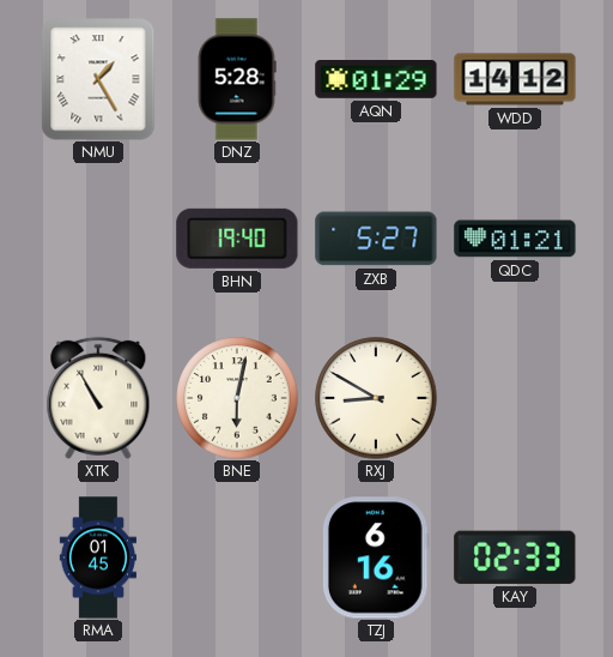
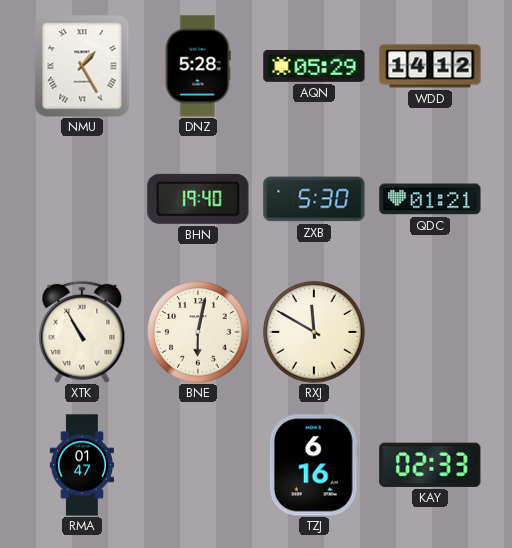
AQN: 01:29 -> 05:29 (314, 67)
ZXB: 5:27 -> 5:30 (314, 199)
RXJ: 8:50 -> 11:50 (314, 332)
RMA: 01:45 -> 01:47 (82, 465)
